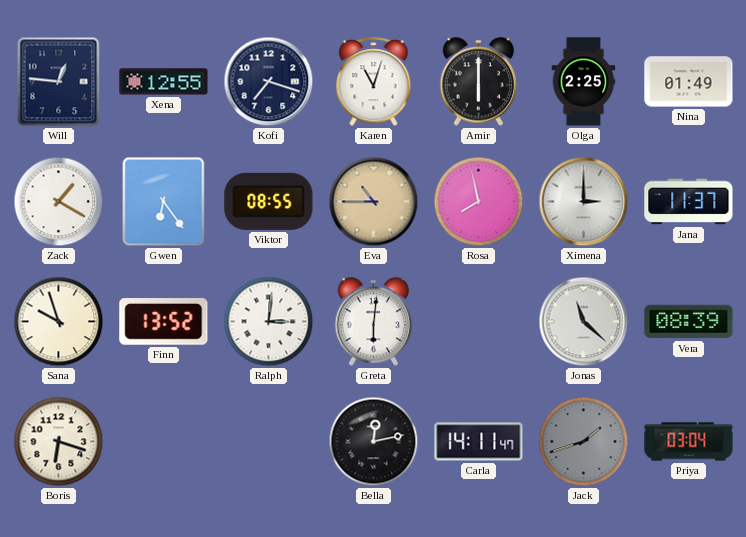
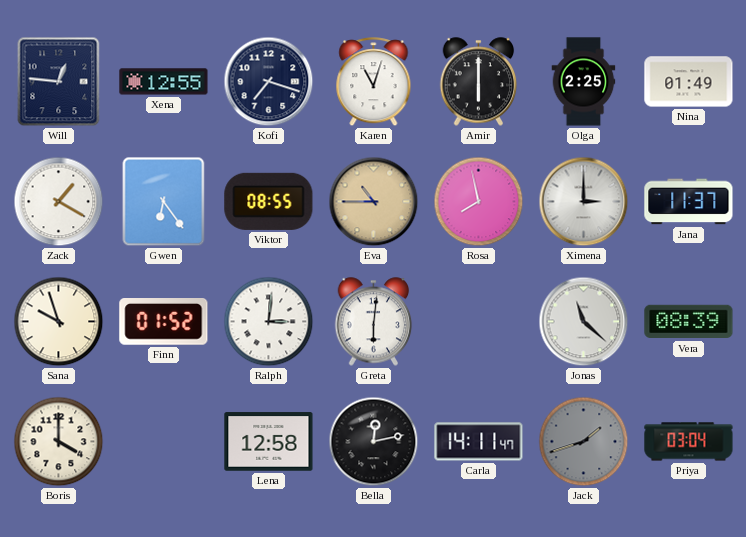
Finn: 13:52 -> 01:52 (164, 322)
Boris: 6:18 -> 4:00 (59, 442)
Lena: none -> 12:58 (269, 442)
